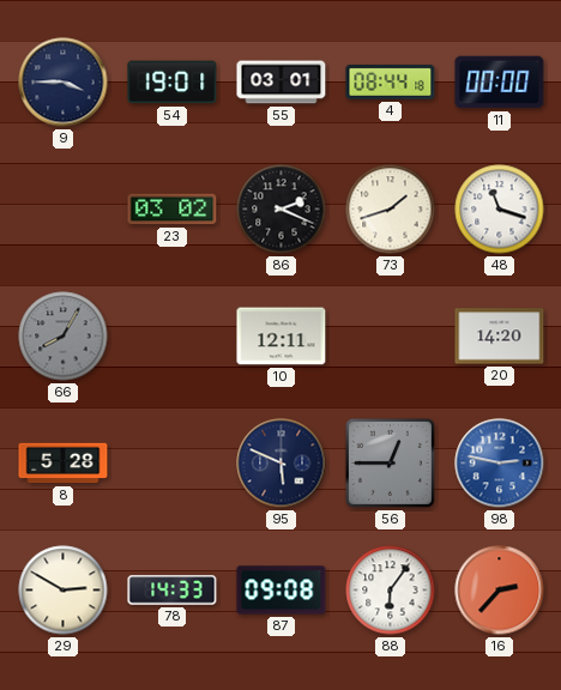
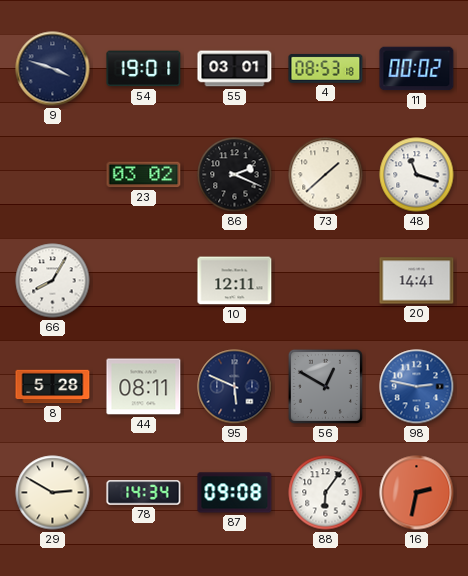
9: 3:45 -> 3:48 (53, 69)
4: 08:44 -> 08:53 (326, 68)
11: 00:00 -> 00:02 (417, 69)
73: 1:42 -> 1:38 (326, 175)
66 dial: grey -> white (53, 281)
20: 14:20 -> 14:41 (417, 281)
44: none -> 08:11 (144, 387)
56: 12:45 -> 12:50 (325, 386)
78: 14:33 -> 14:34 (144, 493)
16: 2:37 -> 2:32 (417, 493)
